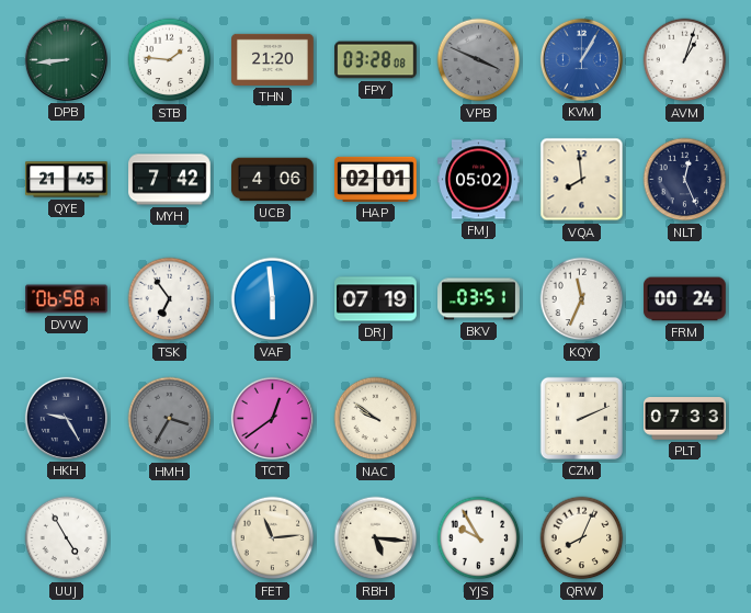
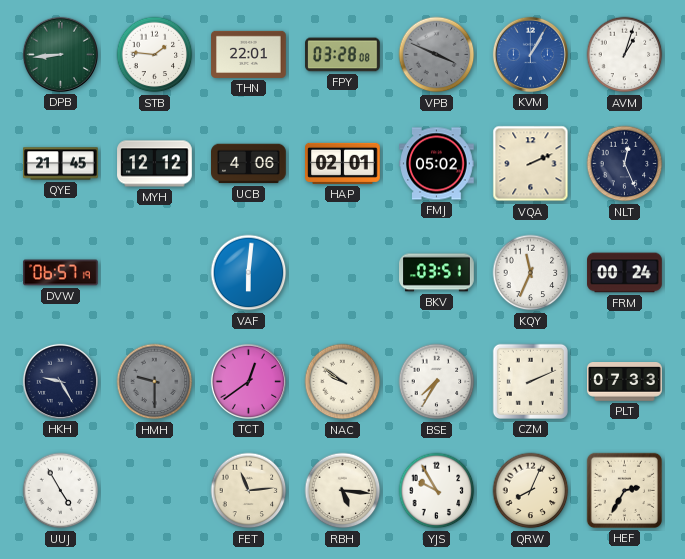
THN: 21:20 -> 22:01 (249, 54)
MYH: 7:42 -> 12:12 (155, 164)
VQA: 7:59 -> 2:11 (531, 164)
DVW: 06:58 -> 06:57 (61, 273)
TSK: 6:54 -> none (170, 299)
VAF: 5:59 -> 6:01 (249, 273)
DRJ: 07:19 -> none (376, 299)
HMH: 3:35 -> 9:30 (155, 382)
BSE: none -> 7:35 (437, 382)
HEF: none -> 2:35 (624, 490)
